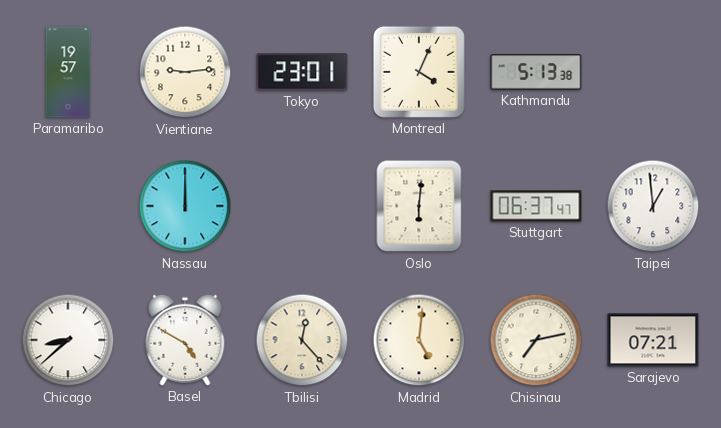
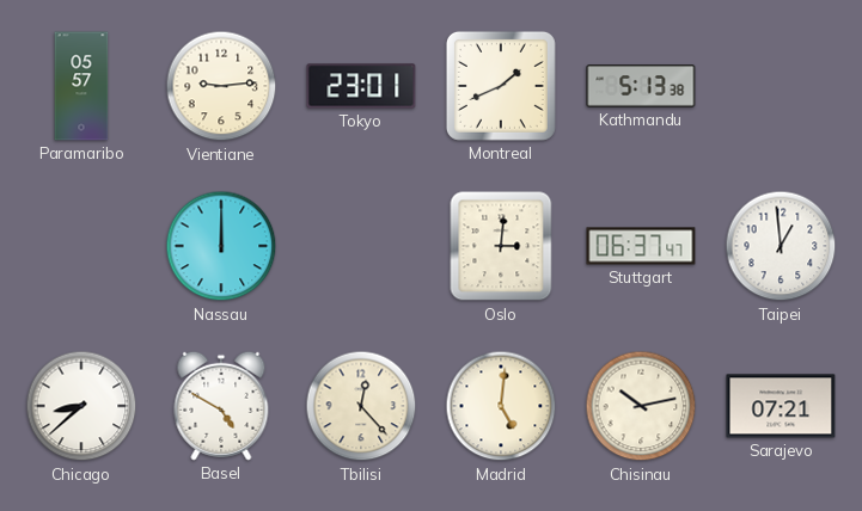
Paramaribo: 19:57 -> 05:57 (81, 86)
Montreal: 4:04 -> 1:41 (501, 86)
Oslo: 6:01 -> 3:01 (501, 246)
Chisinau: 7:13 -> 10:13 (641, 406)
